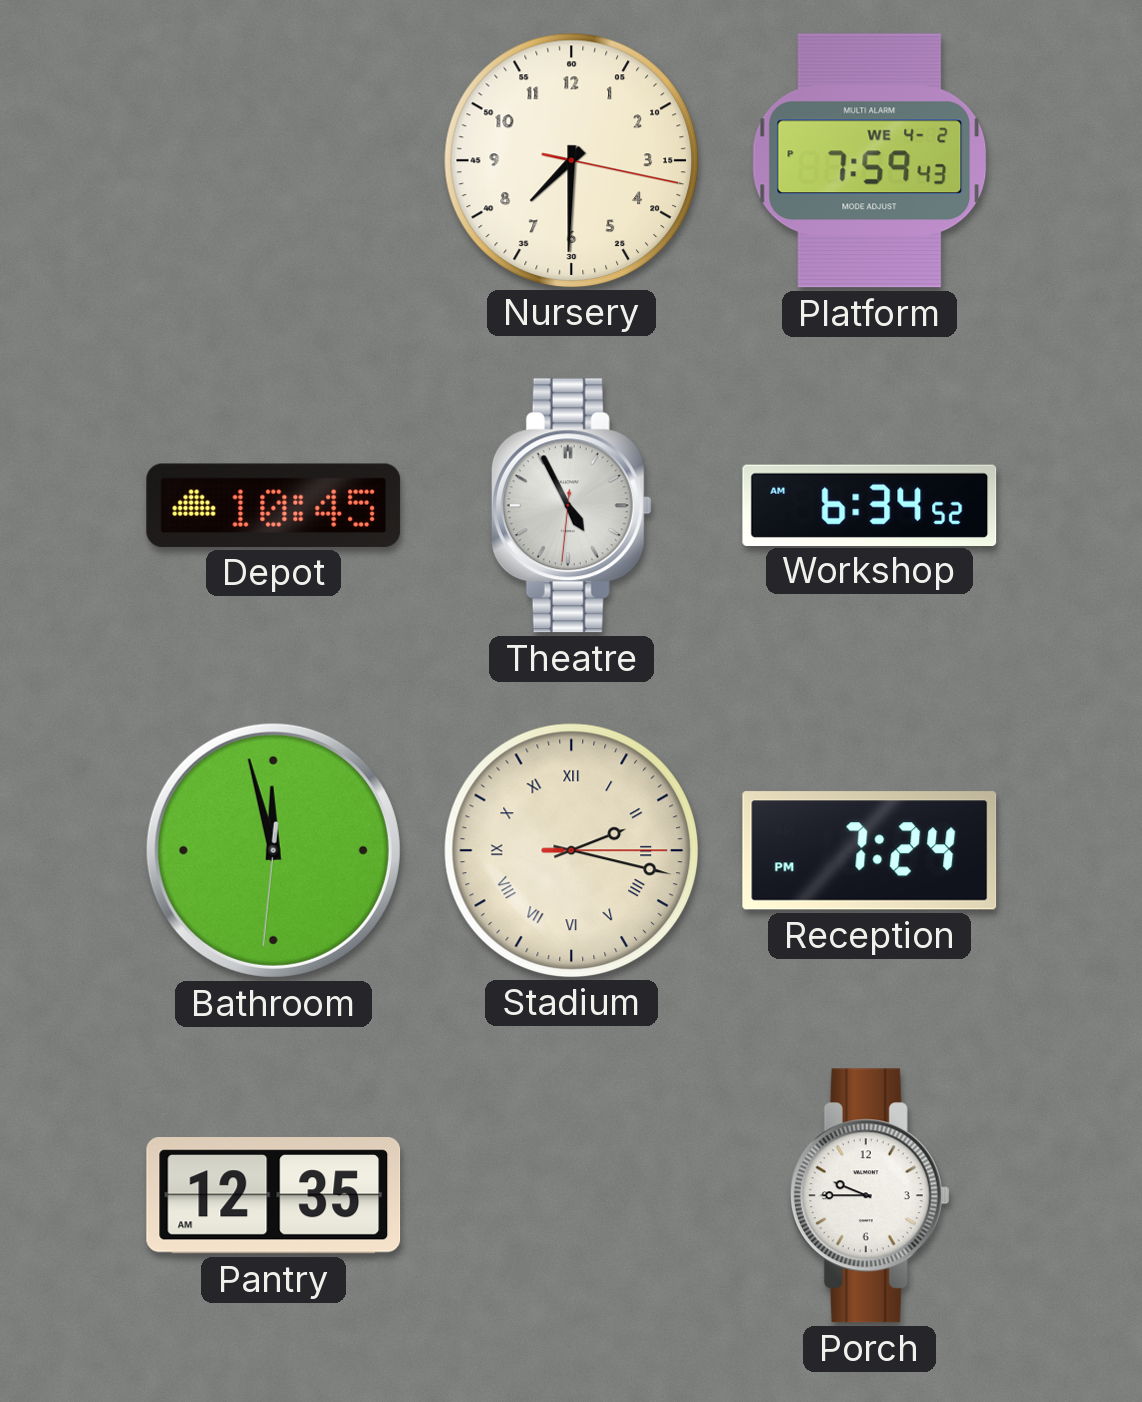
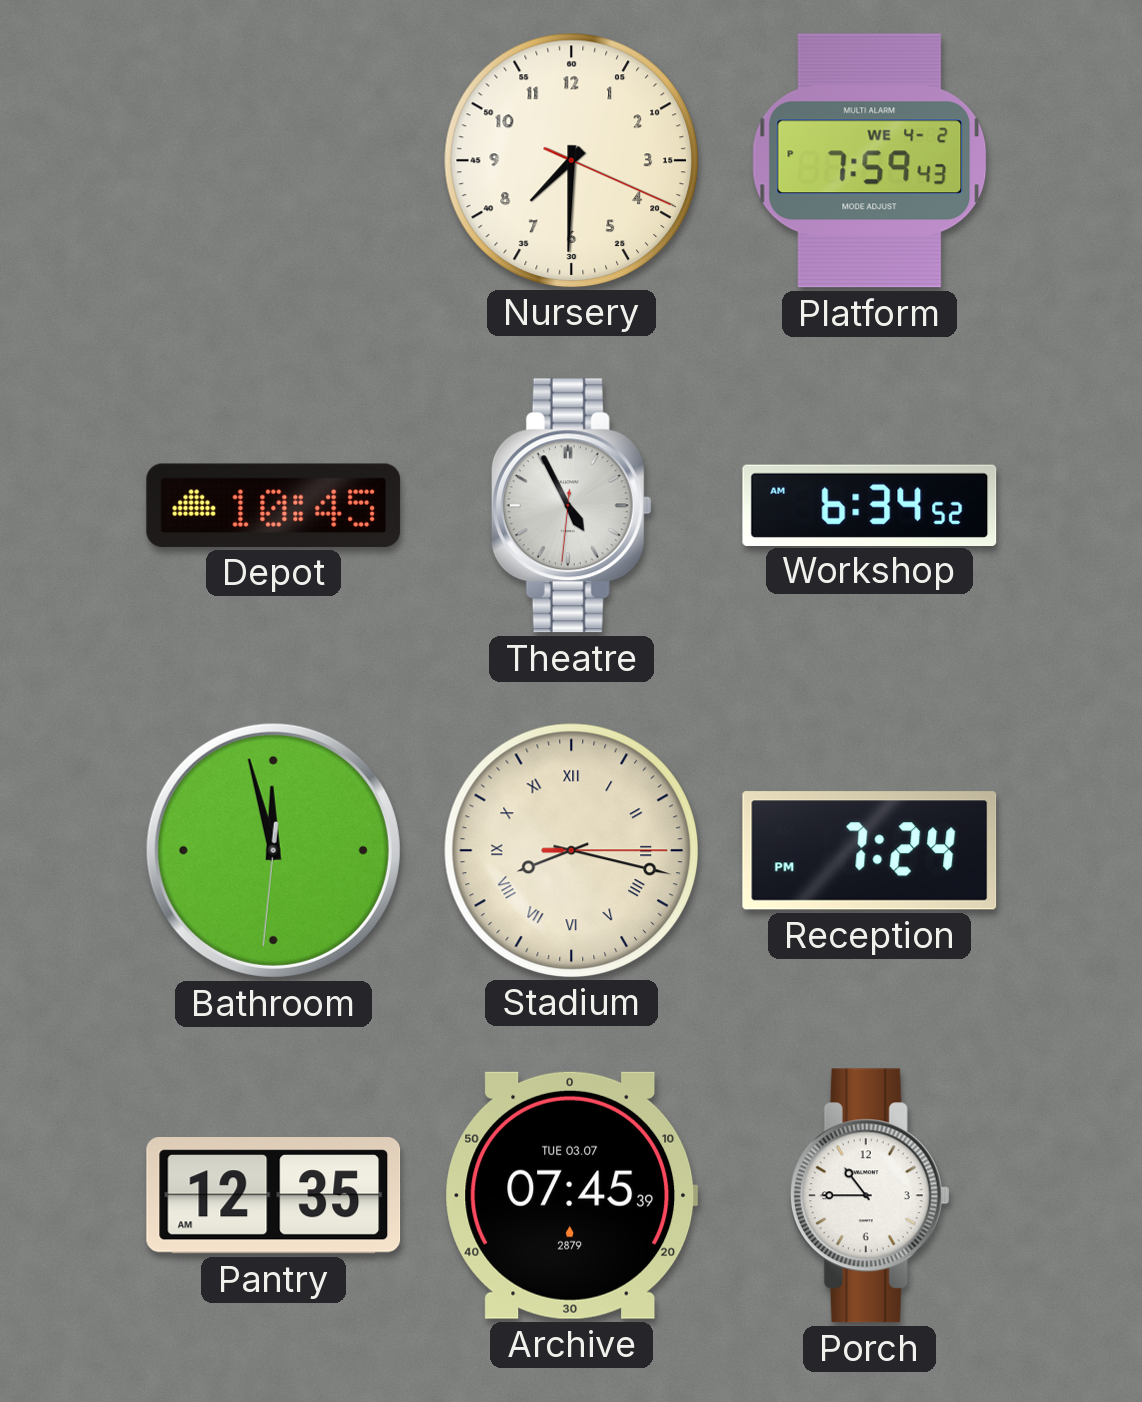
Nursery: 7:30:17 -> 7:30:19 (571, 160)
Stadium: 2:17 -> 8:17 (571, 850)
Archive: none -> 07:45 (572, 1195)
Porch: 9:45 -> 10:45 (869, 1196)
